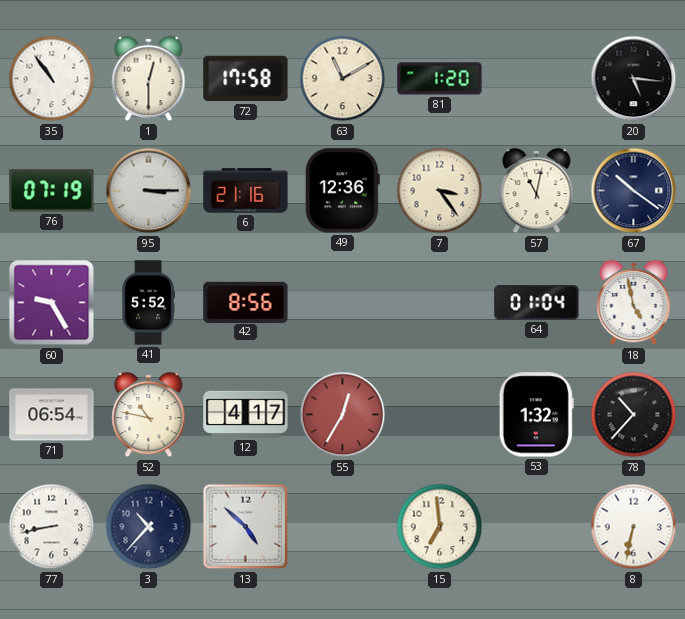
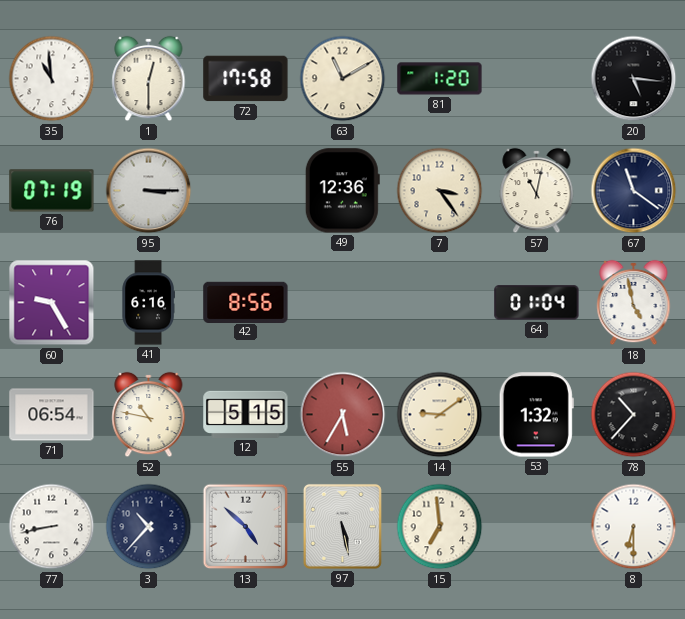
35: 10:54 -> 10:59 (52, 79)
6: 21:16 -> none (246, 191)
67: 10:21 -> 11:21 (634, 191)
41: 5:52 -> 6:16 (148, 303)
12: 4:17 -> 5:15 (246, 414)
55: 12:35 -> 5:35 (343, 415)
14: none -> 9:09 (440, 415)
97: none -> 5:28 (342, 526)
8: 6:32 -> 6:30 (634, 527)
